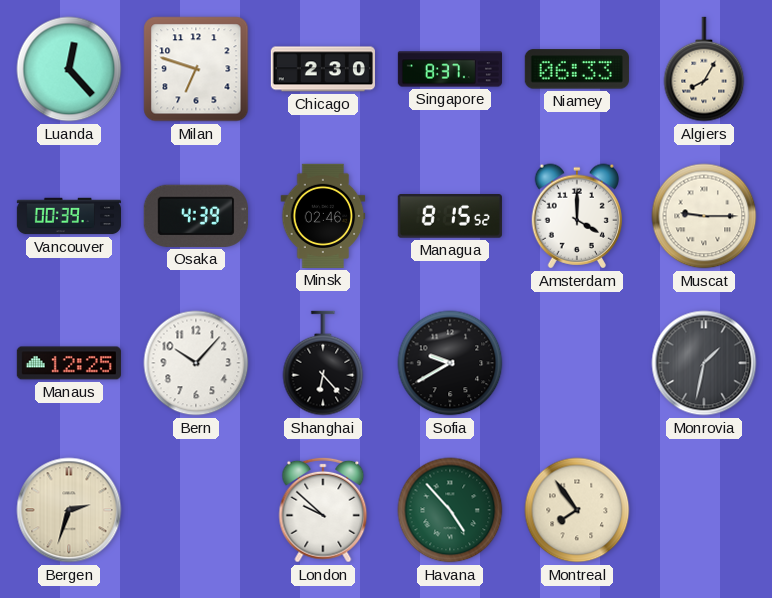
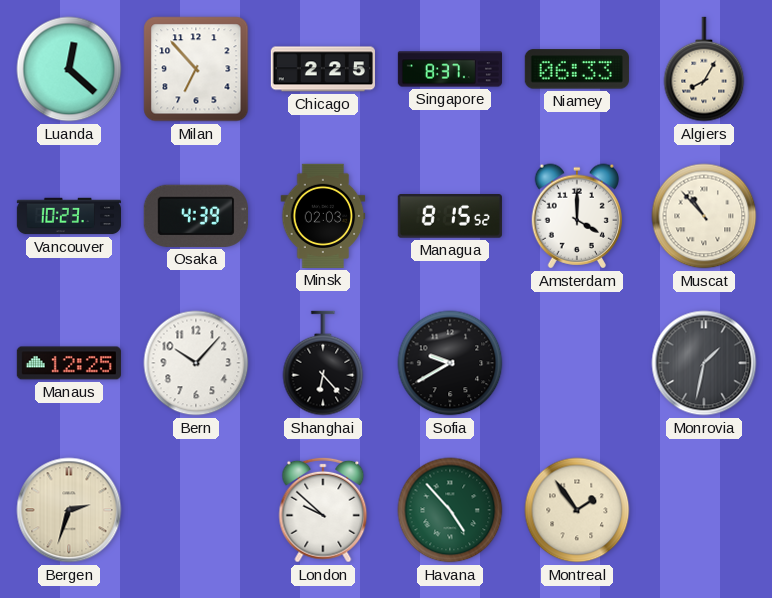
Luanda: 12:23 -> 12:22 (69, 69)
Milan: 6:48 -> 6:53 (196, 69)
Chicago: 2:30 -> 2:25 (323, 69)
Vancouver: 00:39 -> 10:23 (68, 216)
Minsk: 02:46 -> 02:03 (323, 216)
Muscat: 9:15 -> 10:53 (704, 216)
Montreal: 7:54 -> 1:54 (577, 510)
